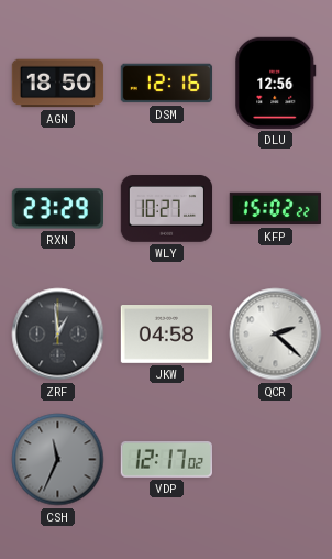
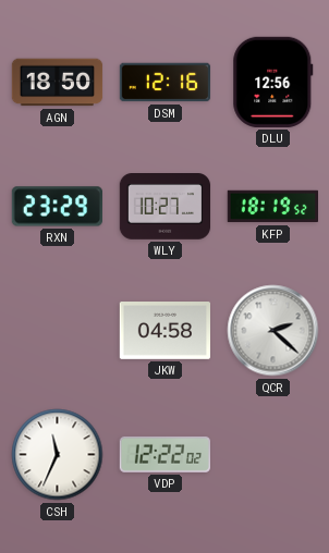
KFP: 15:02 -> 18:19 (272, 207)
ZRF: 12:59 -> none (58, 335)
CSH dial: grey -> white (58, 455)
VDP: 12:17 -> 12:22 (164, 454)
